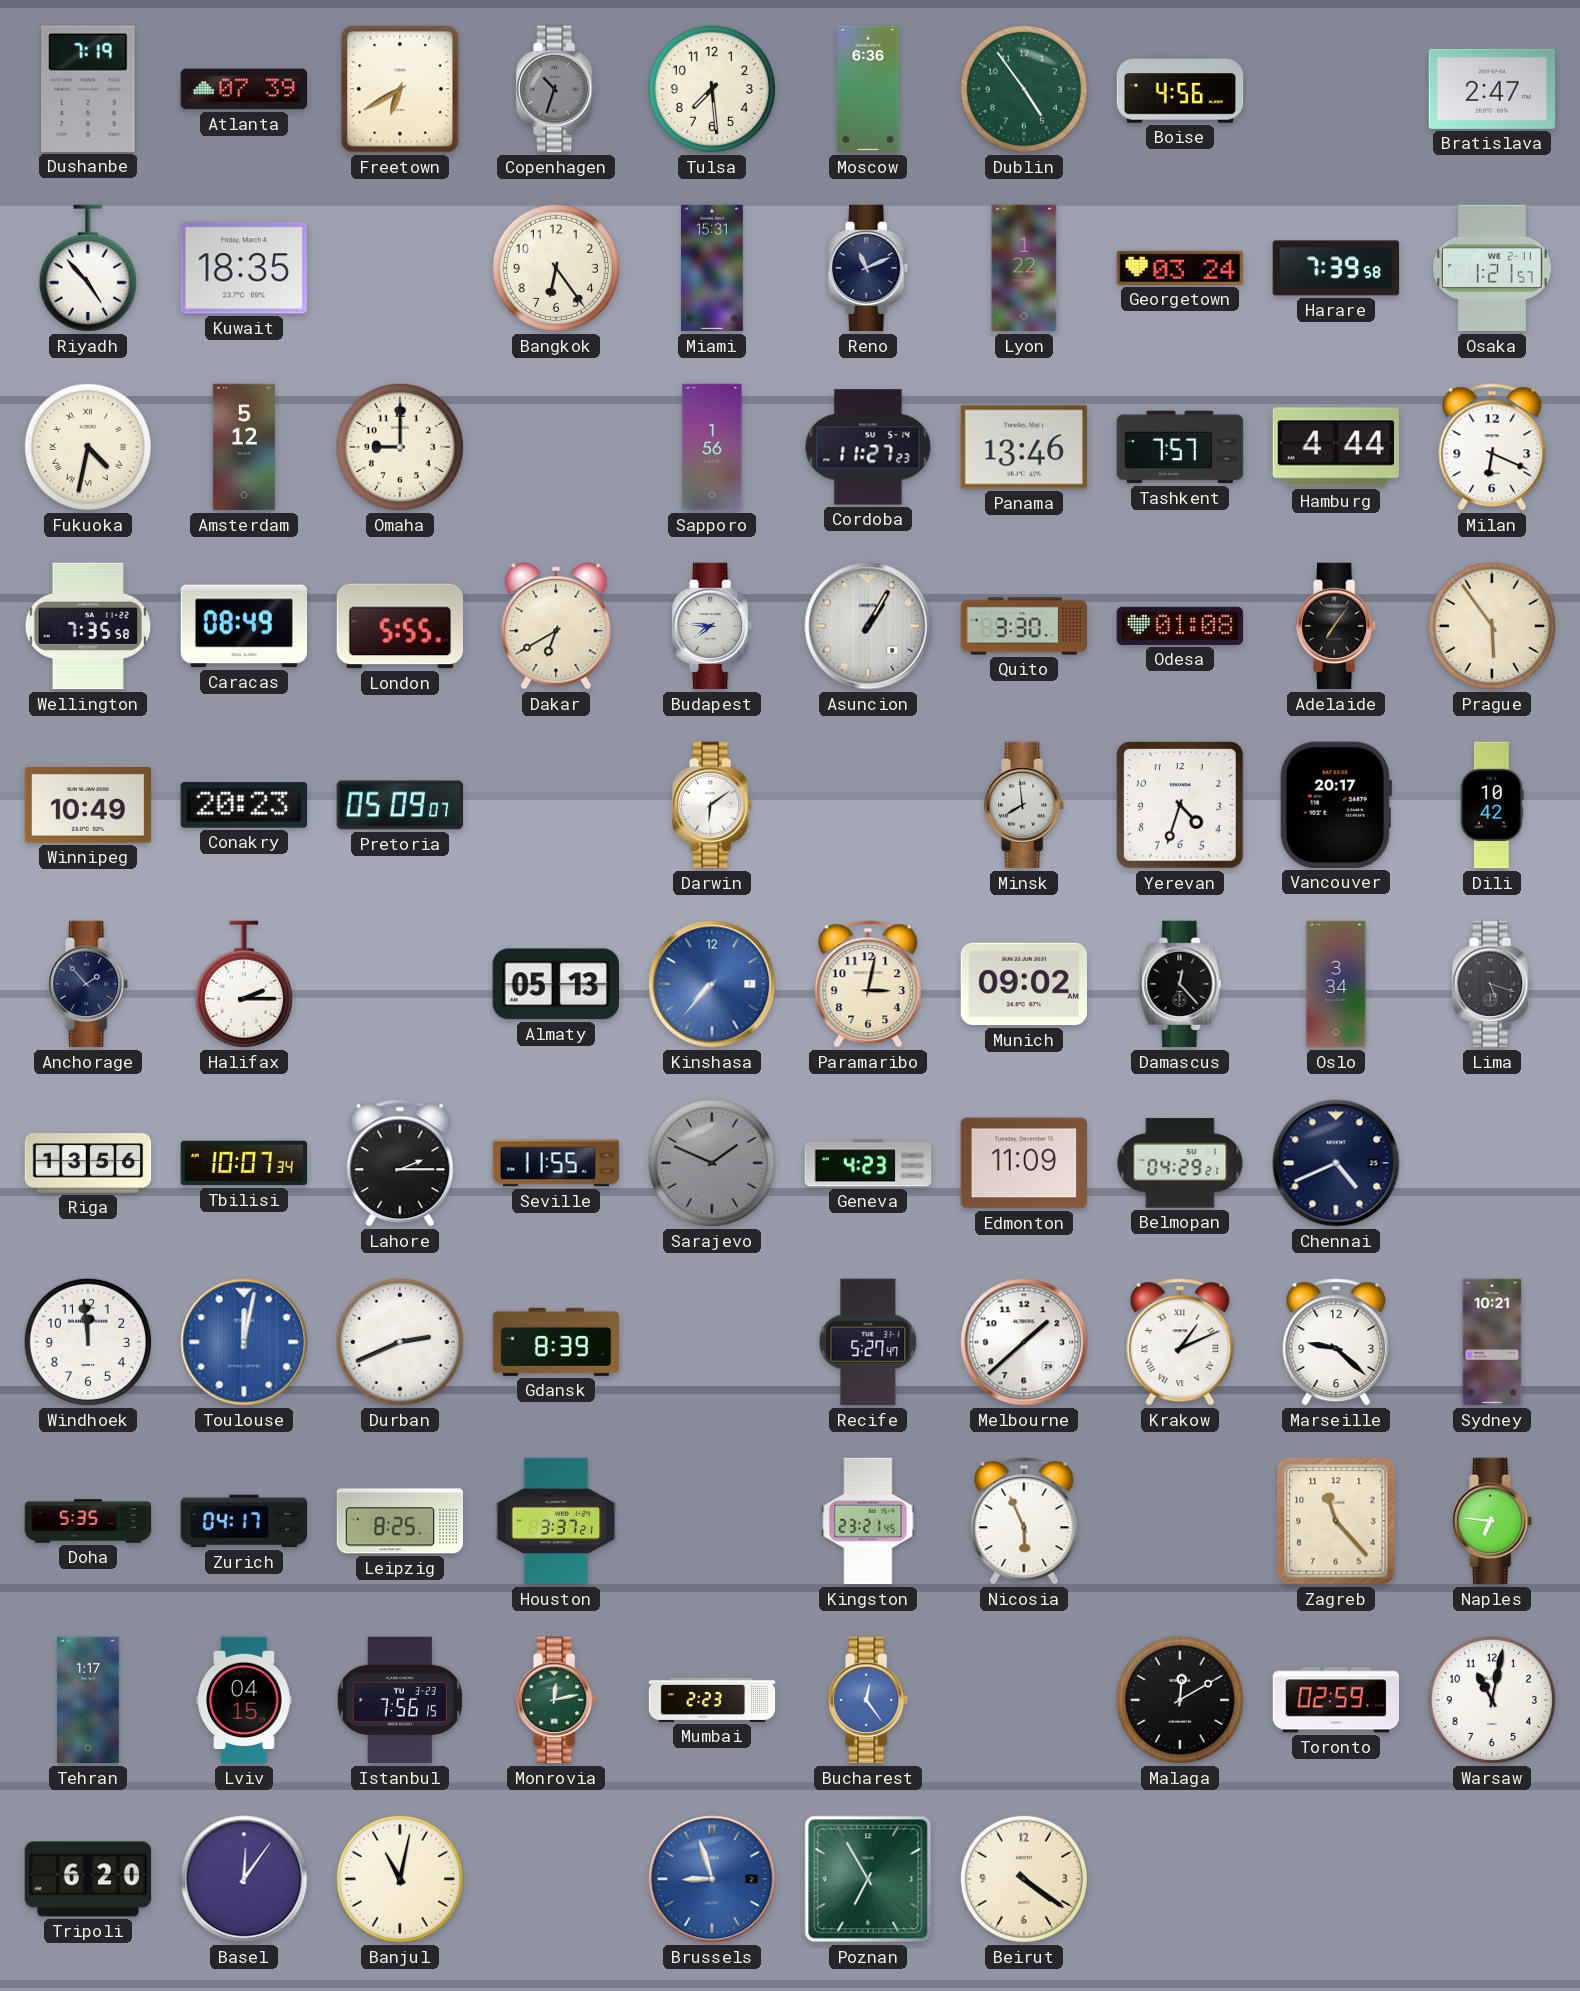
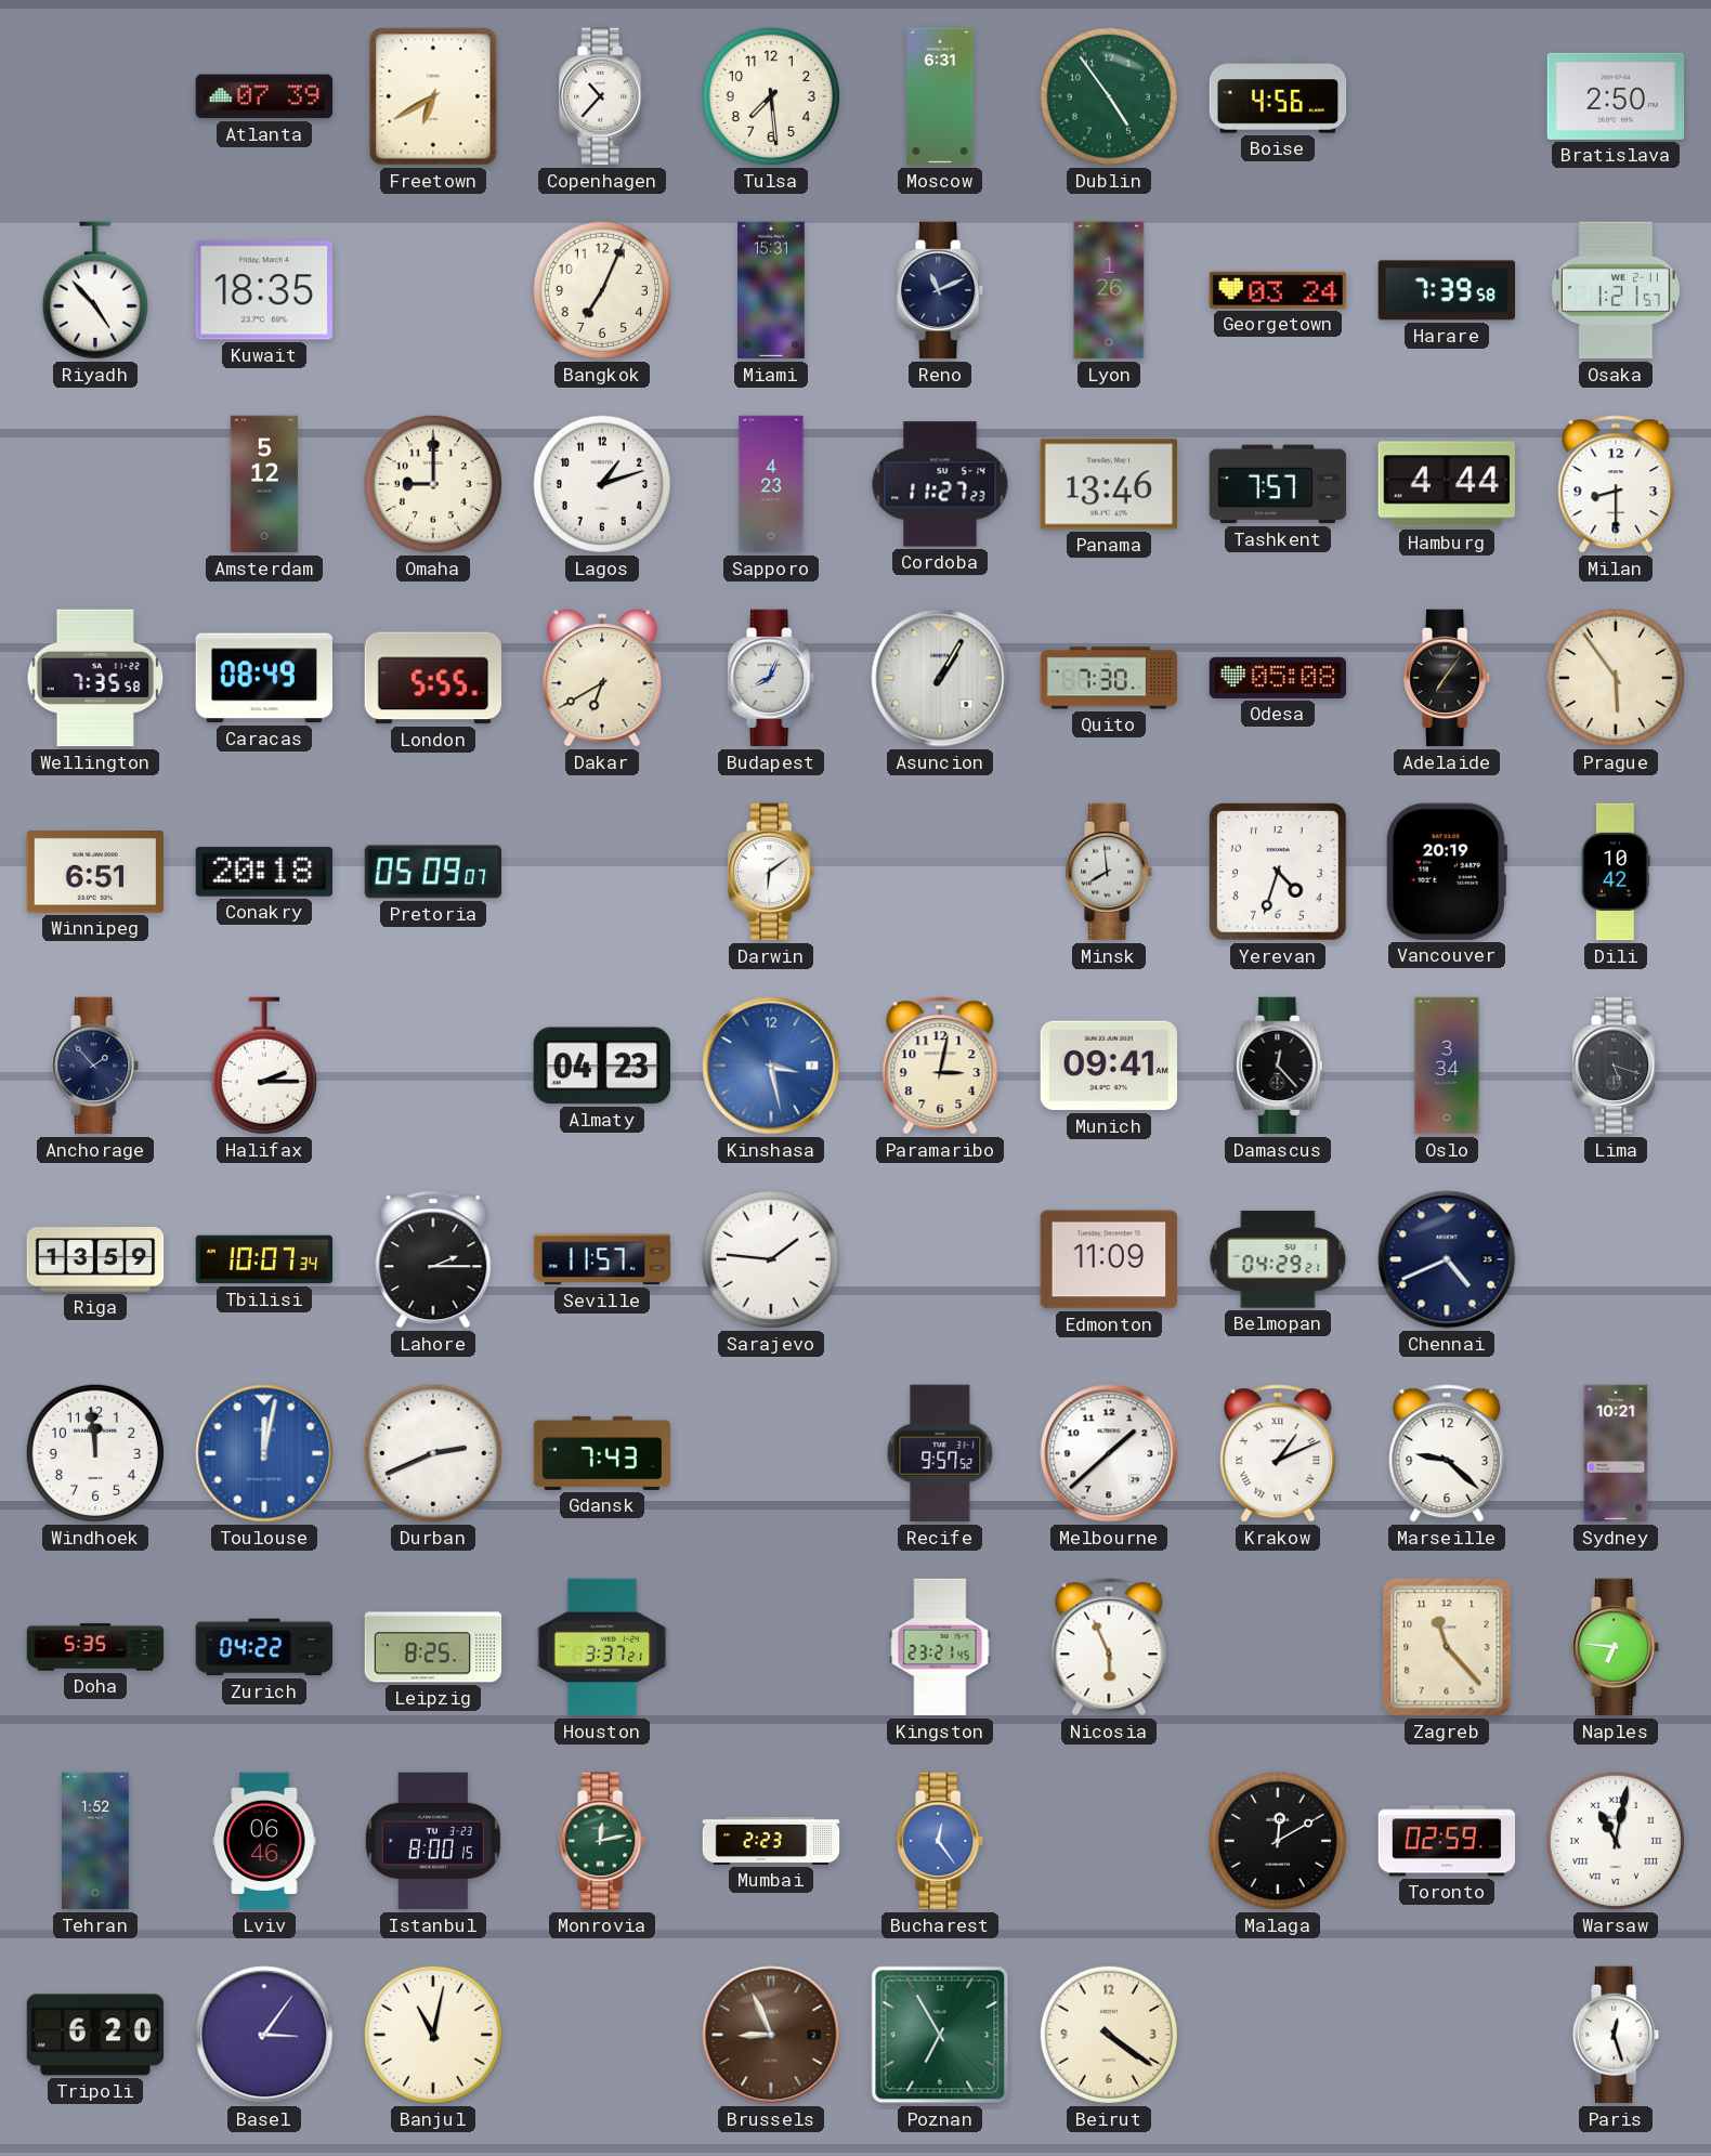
Dushanbe: 7:19 -> none (88, 89)
Copenhagen: 10:33 -> 10:37 (603, 96)
Copenhagen dial: grey -> white (603, 96)
Moscow: 6:36 -> 6:31 (940, 96)
Bratislava: 2:47 -> 2:50 (1616, 96)
Bangkok: 6:24 -> 7:04 (602, 290)
Lyon: 1:22 -> 1:26 (1109, 290)
Fukuoka: 4:32 -> none (88, 447)
Lagos: none -> 1:12 (602, 484)
Sapporo: 1:56 -> 4:23 (771, 484)
Milan: 6:19 -> 8:30 (1616, 484)
Budapest: 7:46 -> 8:04 (772, 678)
Quito: 3:30 -> 7:30 (1109, 678)
Odesa: 01:08 -> 05:08 (1278, 678)
Winnipeg: 10:49 -> 6:51 (95, 873)
Conakry: 20:23 -> 20:18 (264, 872)
Vancouver: 20:17 -> 20:19 (1447, 872)
Almaty: 05:13 -> 04:23 (601, 1066)
Kinshasa: 7:37 -> 3:28 (771, 1066)
Munich: 09:02 -> 09:41 (1109, 1066)
Riga: 13:56 -> 13:59 (95, 1259)
Seville: 11:55 -> 11:57 (602, 1259)
Sarajevo: 1:49 -> 1:46 (771, 1259)
Sarajevo dial: grey -> white (771, 1259)
Geneva: 4:23 -> none (868, 1163)
Gdansk: 8:39 -> 7:43 (602, 1453)
Recife: 5:27 -> 9:57 (940, 1453)
Zurich: 04:17 -> 04:22 (264, 1647)
Tehran: 1:17 -> 1:52 (96, 1841)
Lviv: 04:15 -> 06:46 (264, 1841)
Istanbul: 7:56 -> 8:00 (433, 1841)
Warsaw numerals: Arabic -> Roman (1616, 1841)
Basel: 12:06 -> 3:06 (264, 2035)
Brussels: 8:57 -> 8:56 (771, 2035)
Brussels dial: blue -> brown (771, 2035)
Paris: none -> 12:27 (1617, 2035)
